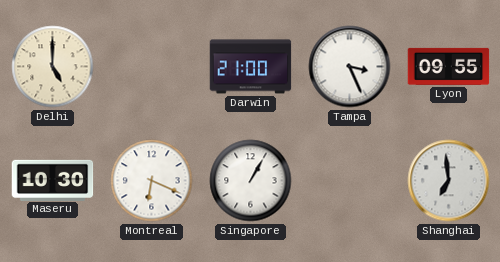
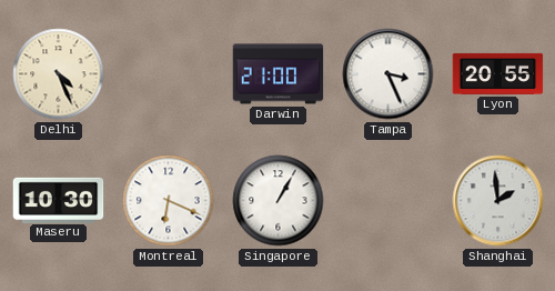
Delhi: 5:00 -> 4:26 (59, 74)
Lyon: 09:55 -> 20:55 (498, 73)
Shanghai: 6:59 -> 1:59 (498, 201)
